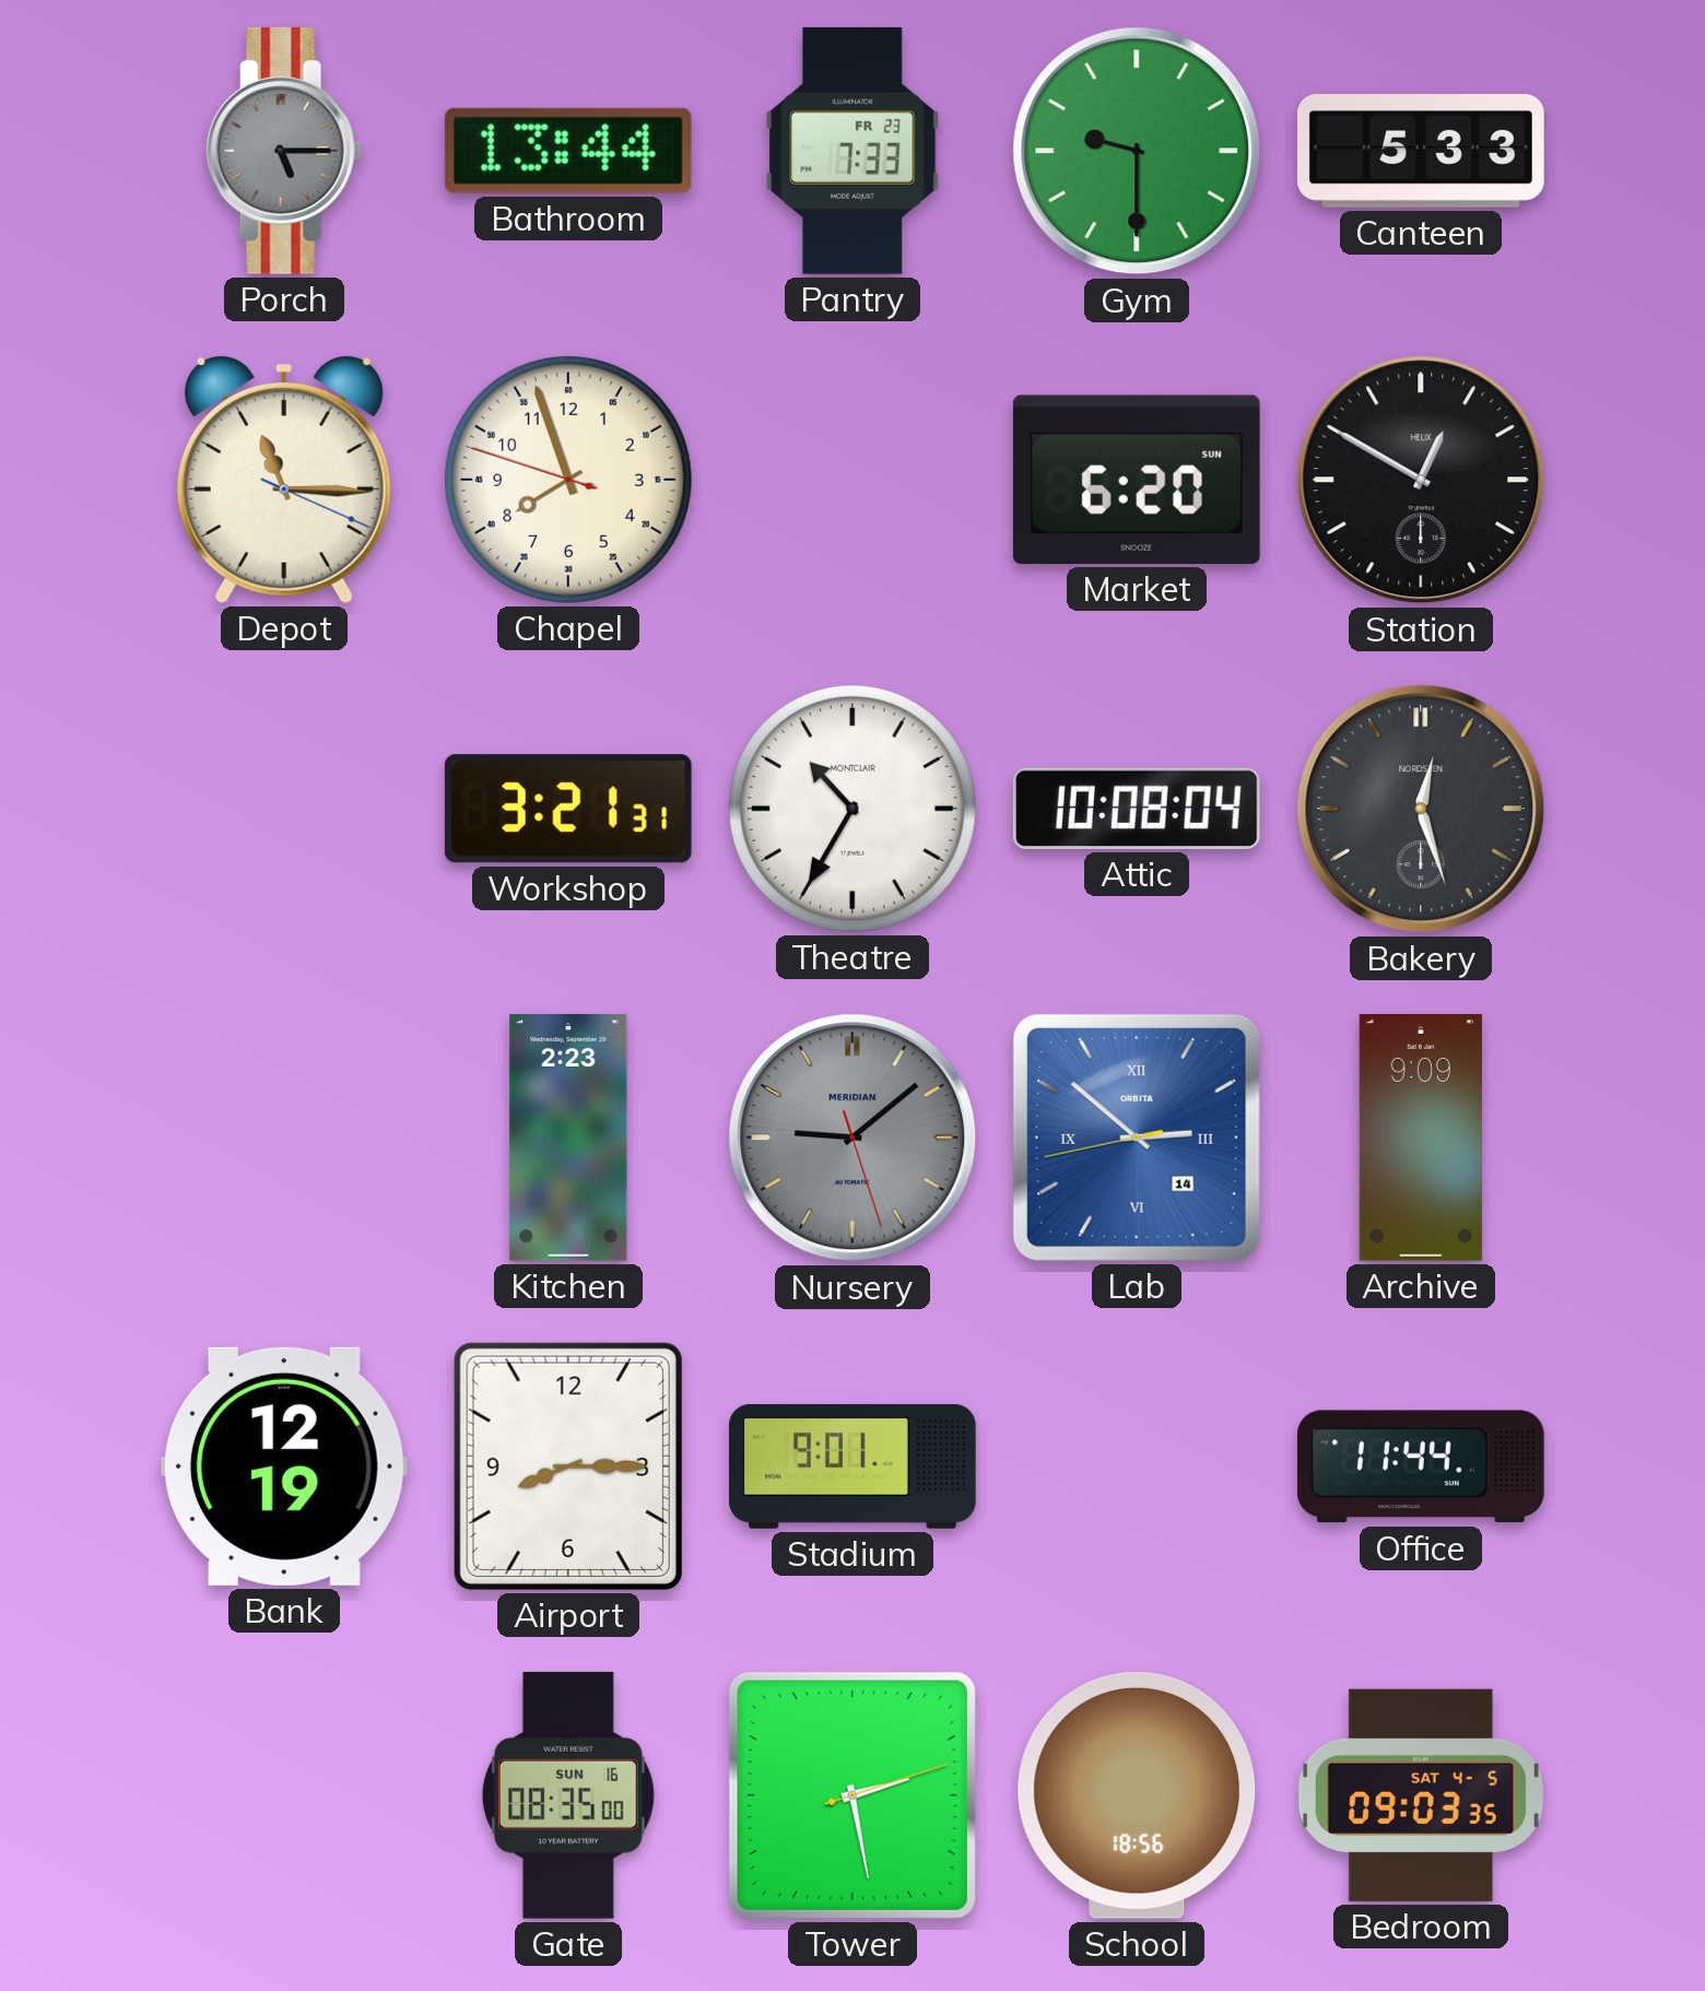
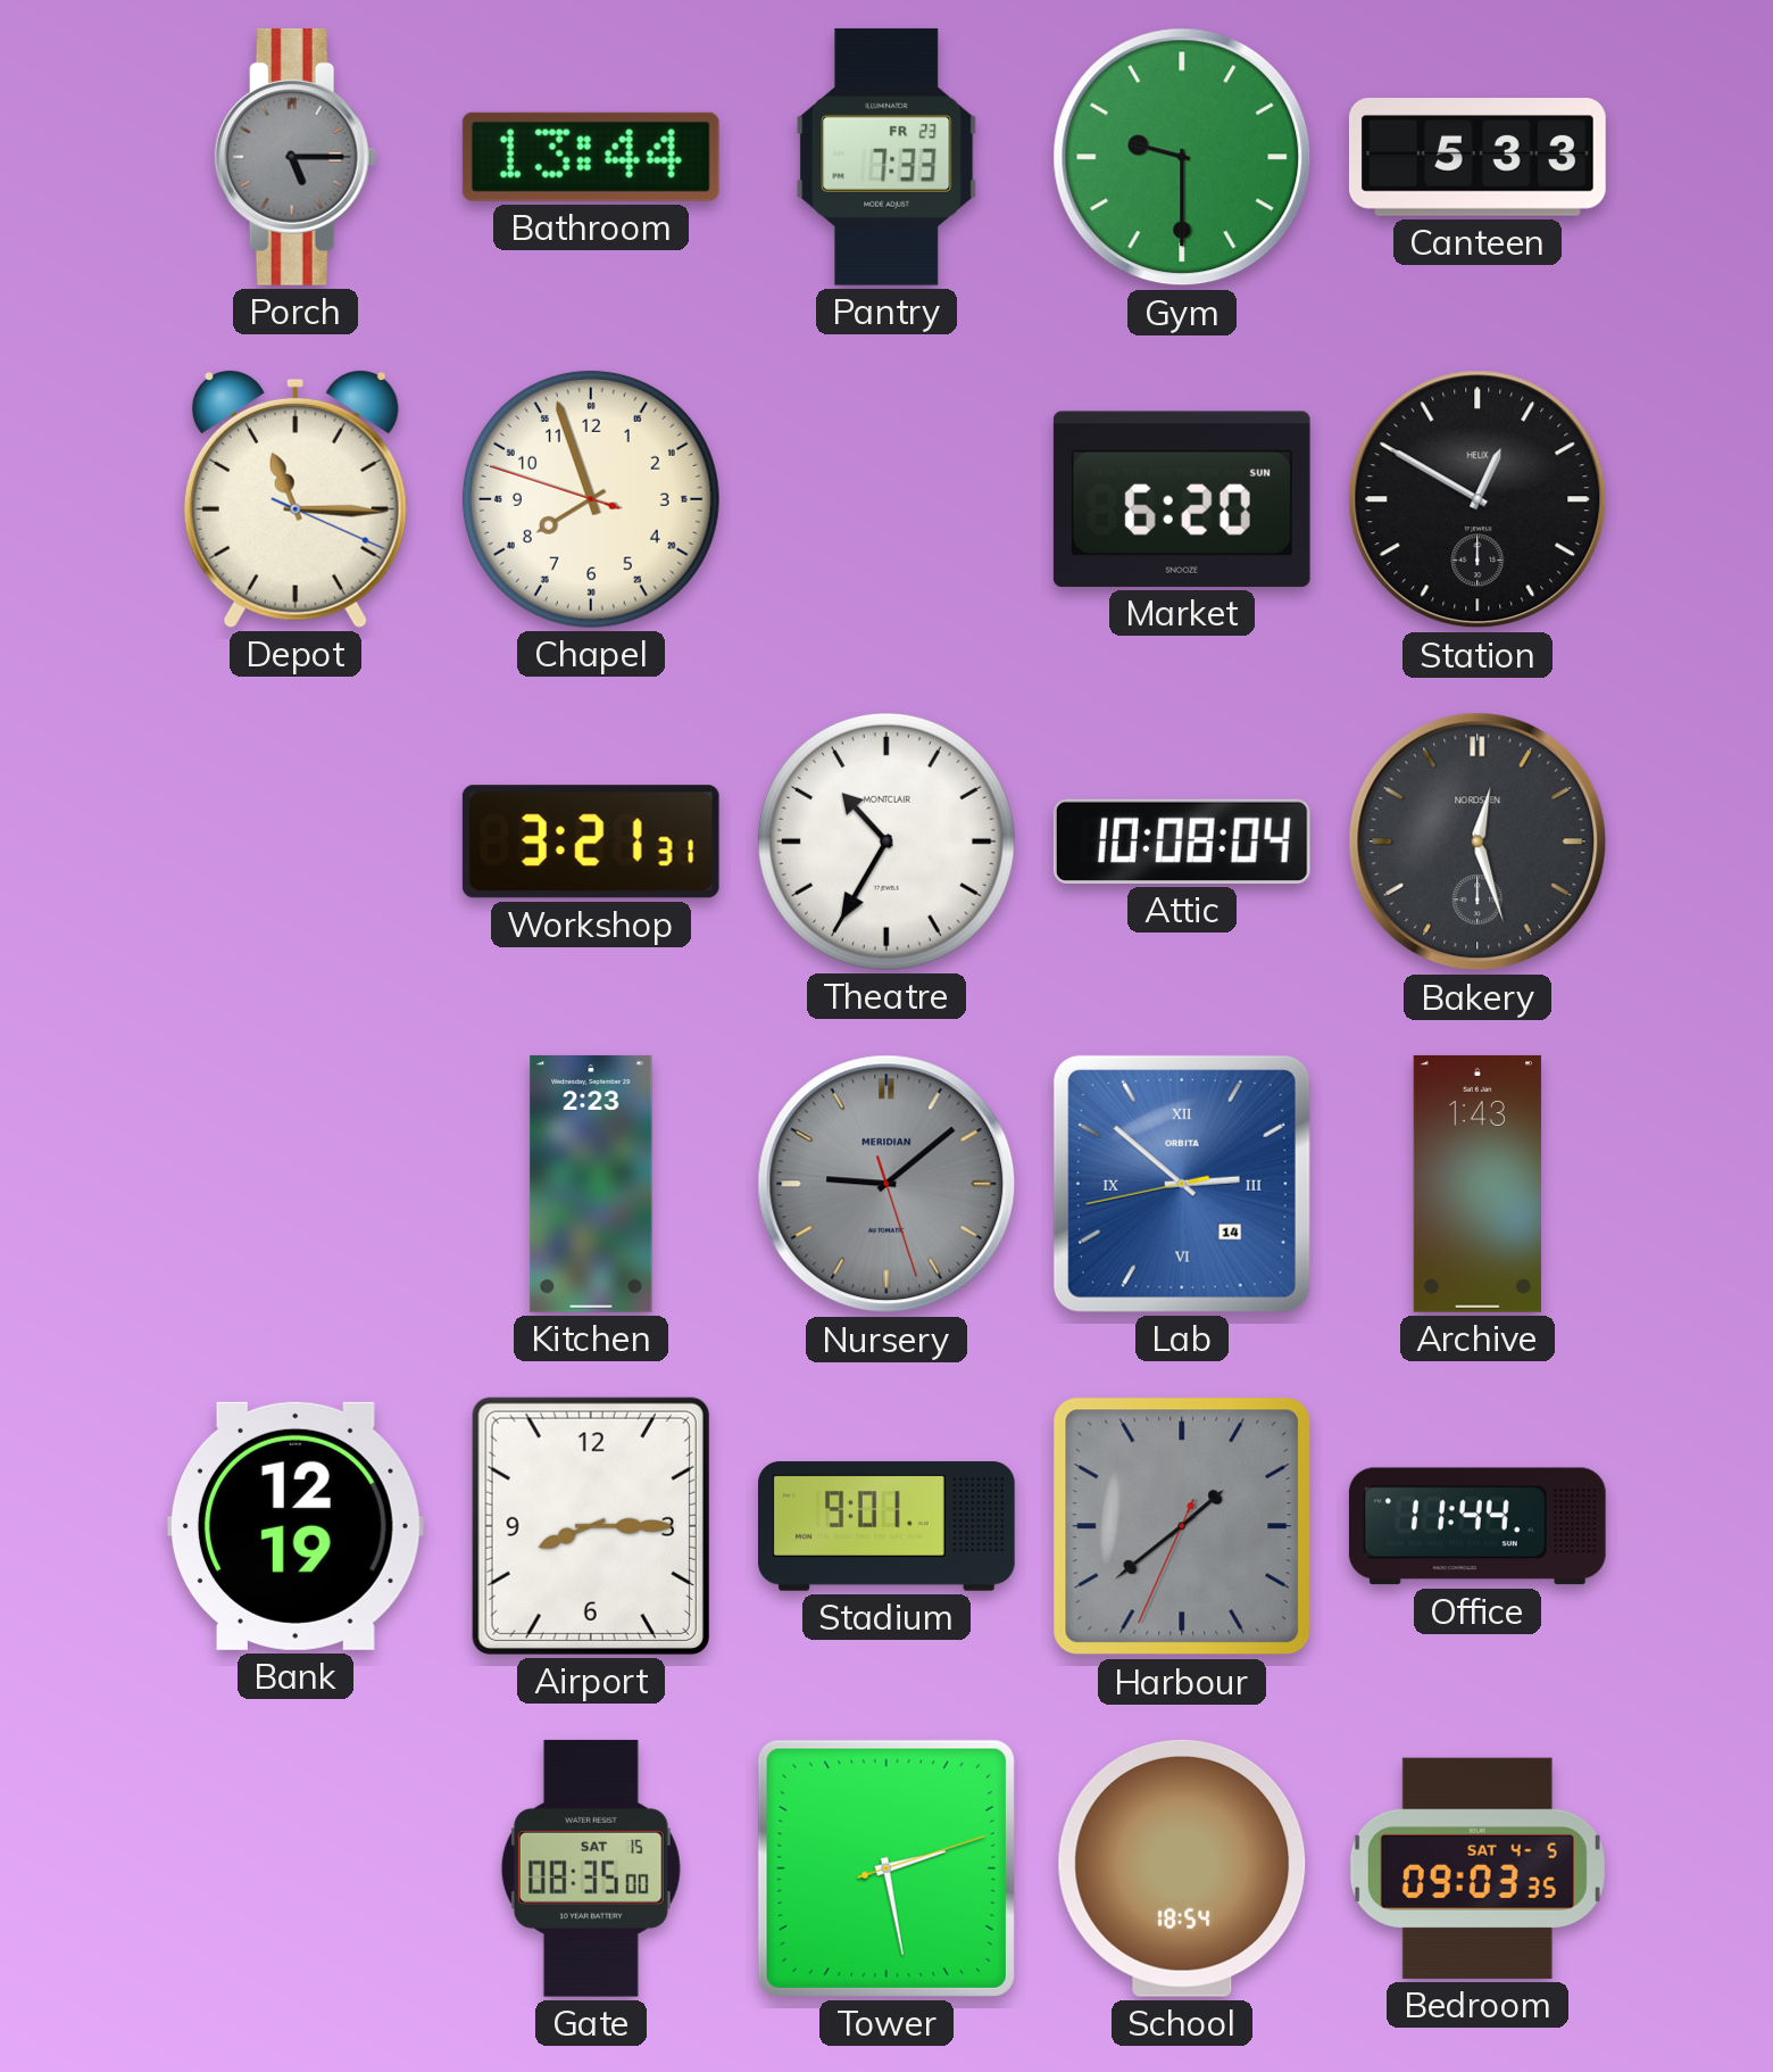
Archive: 9:09 -> 1:43 (1477, 1184)
Harbour: none -> 1:38 (1182, 1526)
Gate date: SUN 16 -> SAT 15 (591, 1868)
School: 18:56 -> 18:54 (1182, 1868)
